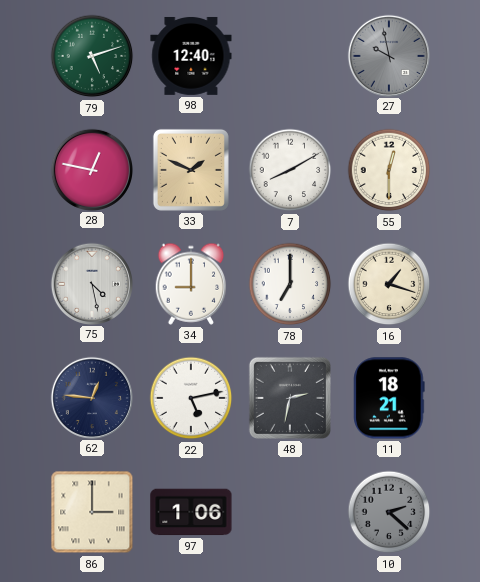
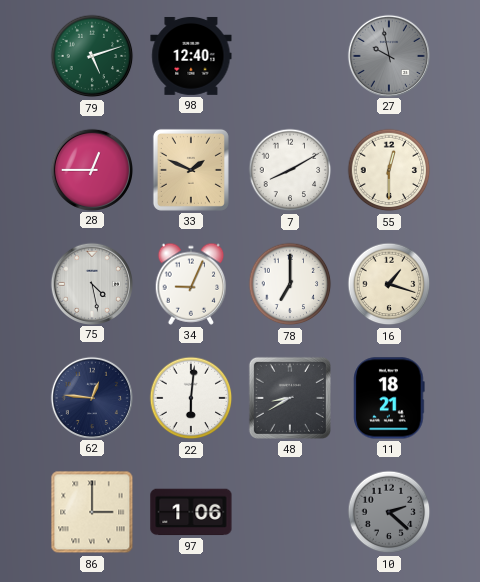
28: 12:47 -> 12:45 (91, 169)
34: 9:00 -> 9:04 (191, 284)
22: 5:13 -> 6:01 (191, 398)
48: 2:32 -> 8:40 (290, 398)
